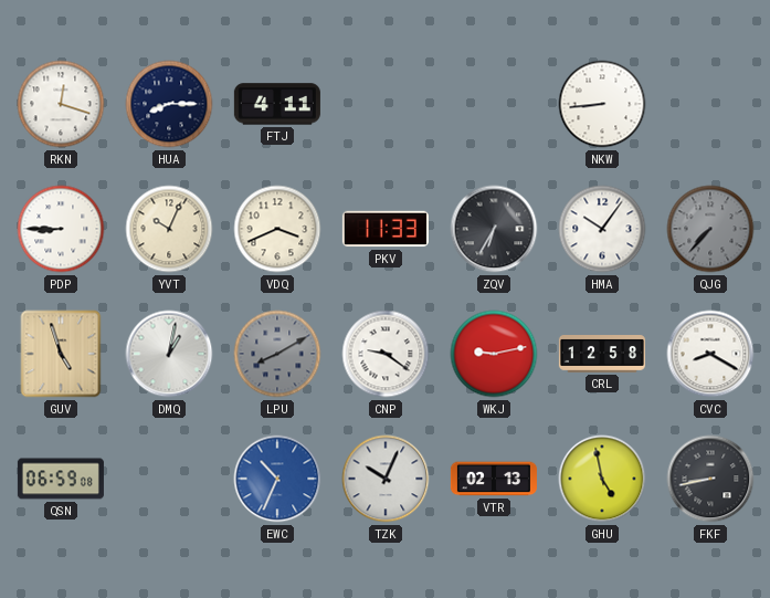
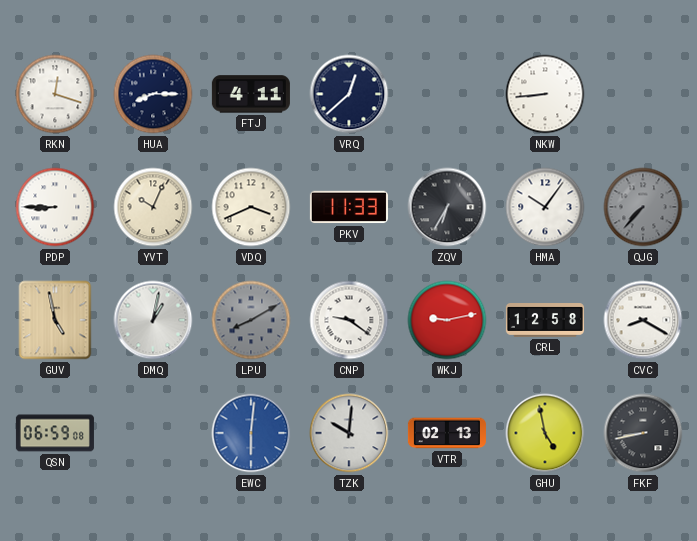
VRQ: none -> 12:38 (349, 94)
GUV: 4:57 -> 4:58 (55, 320)
EWC: 10:34 -> 6:01 (251, 433)
TZK: 10:04 -> 10:01 (349, 433)
